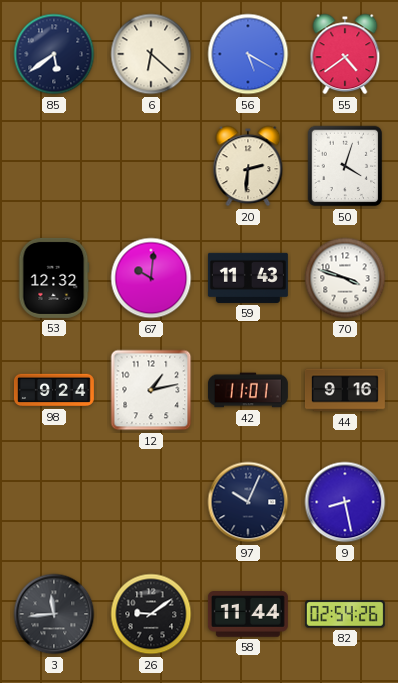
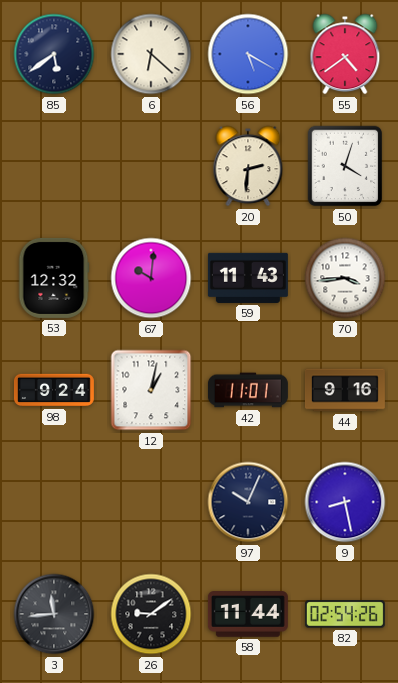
70: 3:48 -> 3:44 (345, 278)
12: 1:13 -> 1:02 (151, 390)
